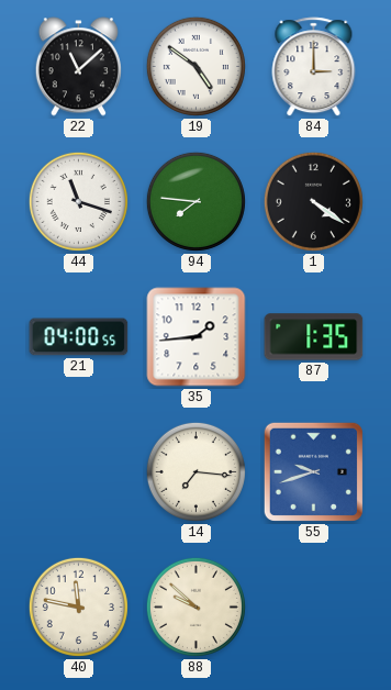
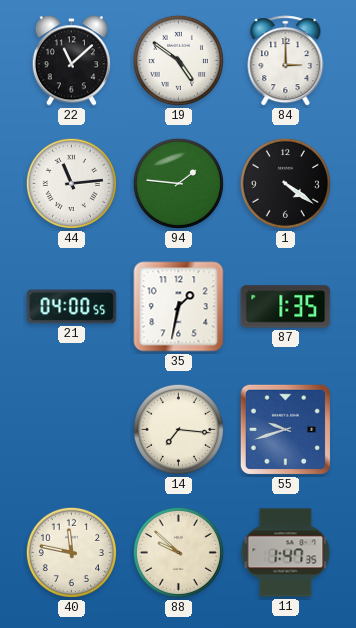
44: 11:18 -> 11:14 (71, 183)
94: 7:46 -> 1:46 (178, 183)
35: 1:44 -> 1:32 (179, 307)
11: none -> 1:47 (286, 553)
